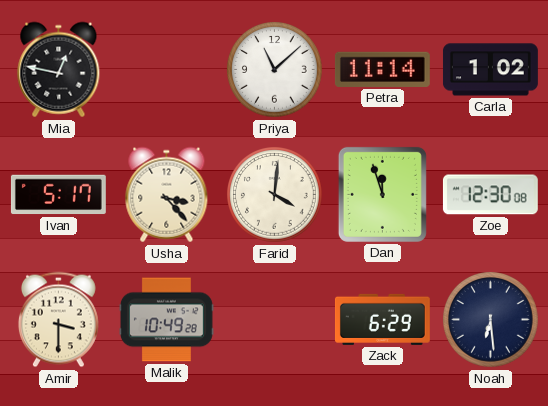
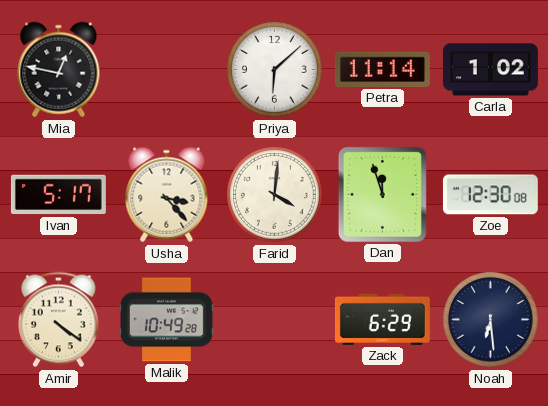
Priya: 11:08 -> 6:08 (275, 70)
Amir: 3:30 -> 4:21 (58, 320)
